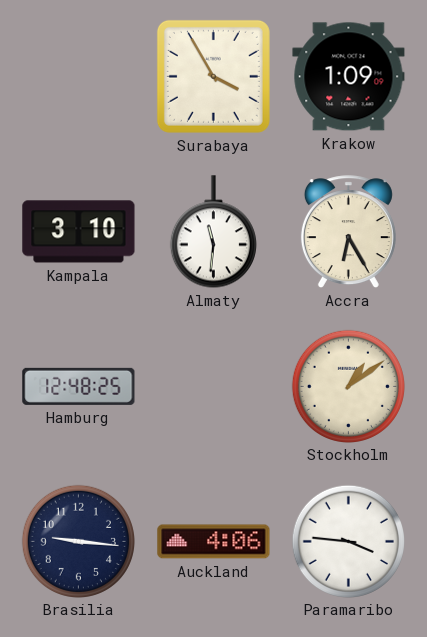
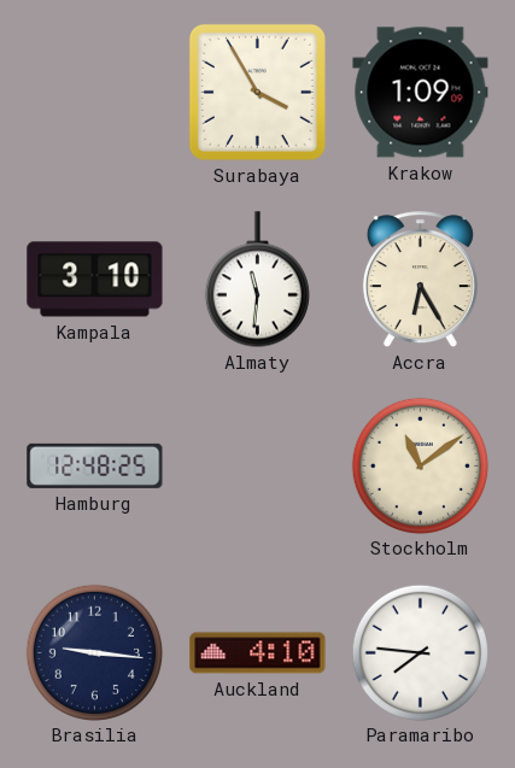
Stockholm: 1:09 -> 11:09 (420, 465)
Auckland: 4:06 -> 4:10 (258, 653)
Paramaribo: 3:46 -> 7:46 (420, 652)
